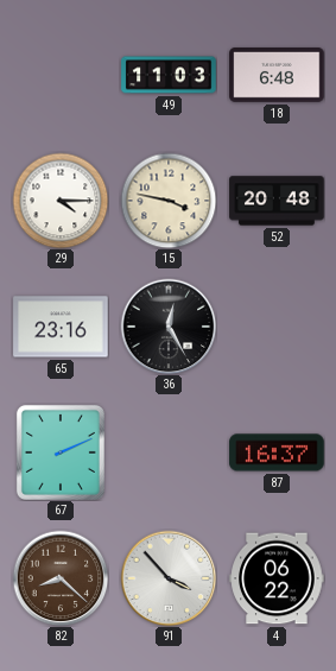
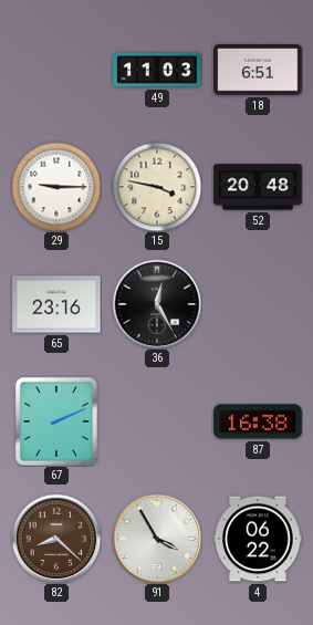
18: 6:48 -> 6:51 (258, 71)
29: 4:15 -> 9:15 (56, 187)
87: 16:37 -> 16:38 (258, 421)
91: 3:53 -> 3:55 (157, 539)
